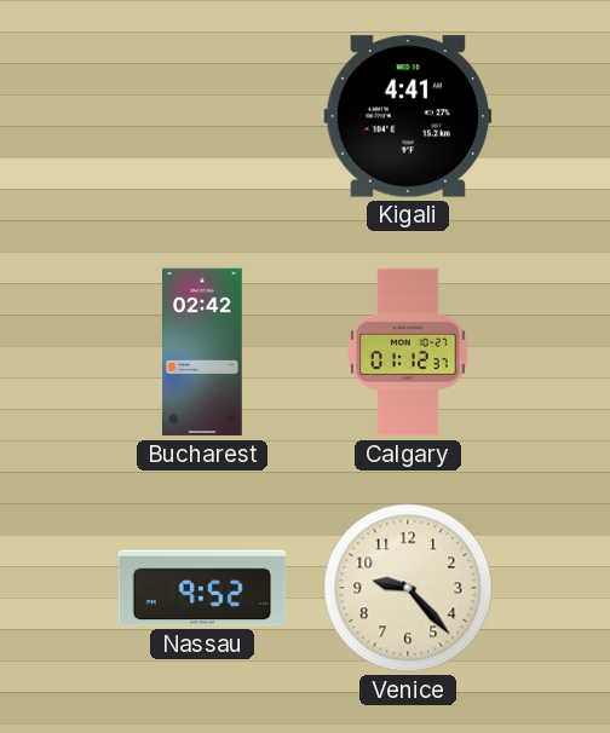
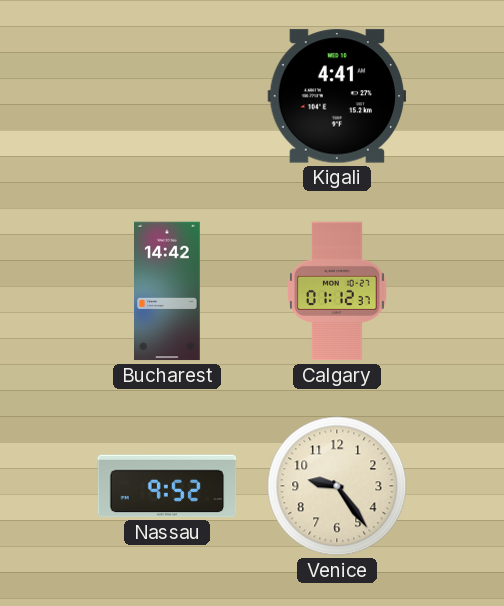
Bucharest: 02:42 -> 14:42 (168, 291)
Venice: 9:23 -> 9:24 (337, 486)
